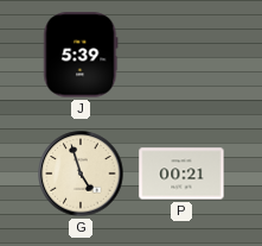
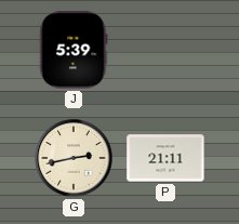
G: 4:57 -> 2:43 (74, 158)
P: 00:21 -> 21:11 (165, 158)
